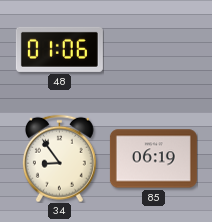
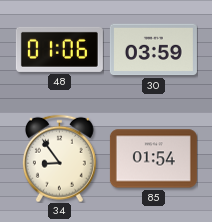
30: none -> 03:59 (153, 50)
85: 06:19 -> 01:54 (153, 159)
